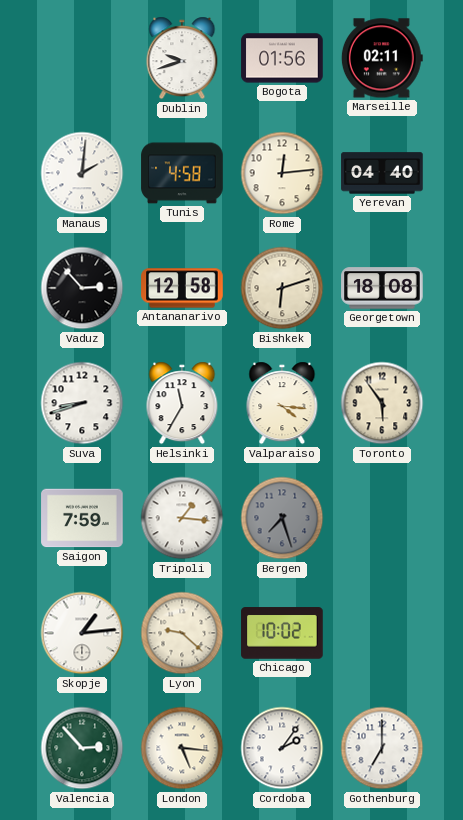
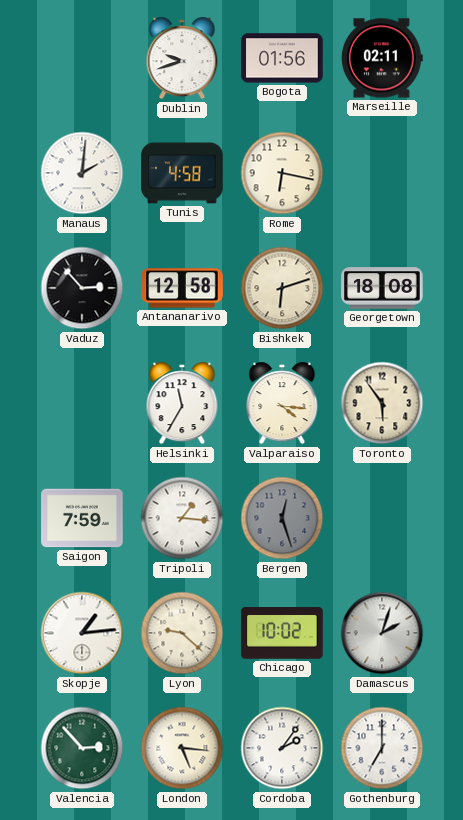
Rome: 12:14 -> 6:17 (282, 173)
Yerevan: 04:40 -> none (382, 173)
Suva: 8:42 -> none (82, 403)
Bergen: 7:27 -> 12:27 (282, 518)
Damascus: none -> 2:03 (382, 633)
